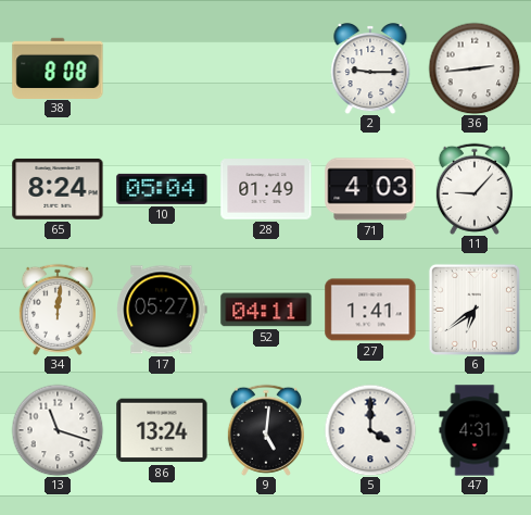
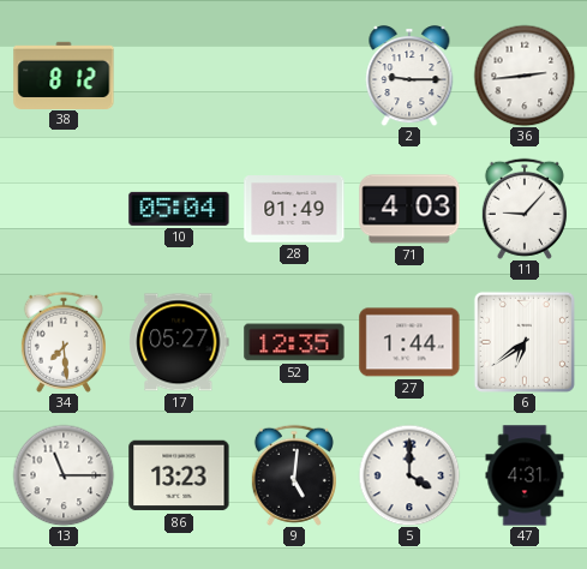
38: 8:08 -> 8:12 (64, 74)
65: 8:24 -> none (58, 189)
34: 12:01 -> 7:29 (64, 342)
52: 04:11 -> 12:35 (294, 342)
27: 1:41 -> 1:44 (409, 342)
13: 11:18 -> 11:15 (64, 475)
86: 13:24 -> 13:23 (179, 475)
